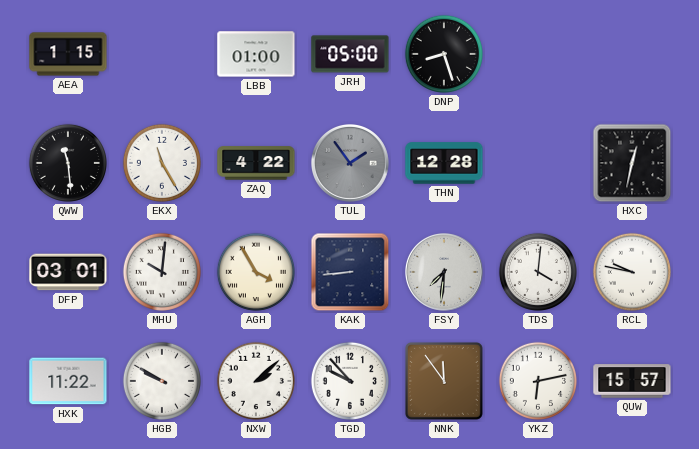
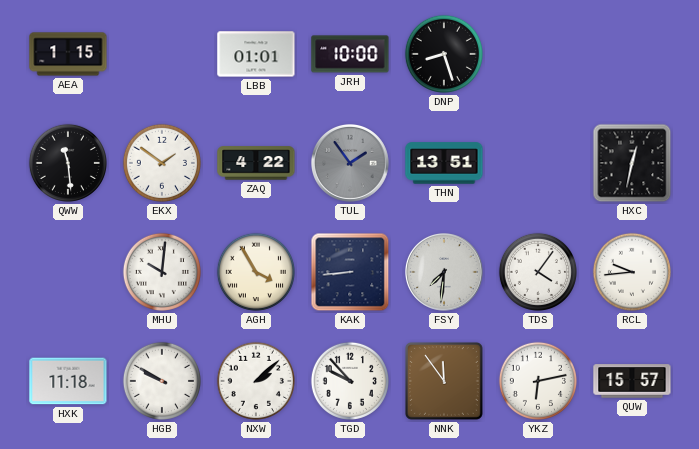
LBB: 01:00 -> 01:01 (256, 54)
JRH: 05:00 -> 10:00 (350, 54)
EKX: 11:25 -> 1:51 (162, 163)
THN: 12:28 -> 13:51 (444, 163)
DFP: 03:01 -> none (68, 272)
TDS: 4:01 -> 4:06 (538, 272)
RCL: 9:47 -> 9:44 (632, 272)
HXK: 11:22 -> 11:18 (68, 381)
